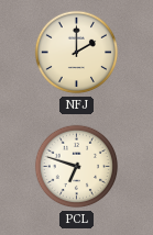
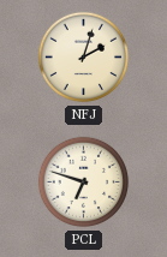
NFJ: 2:00 -> 2:03 (84, 58)
